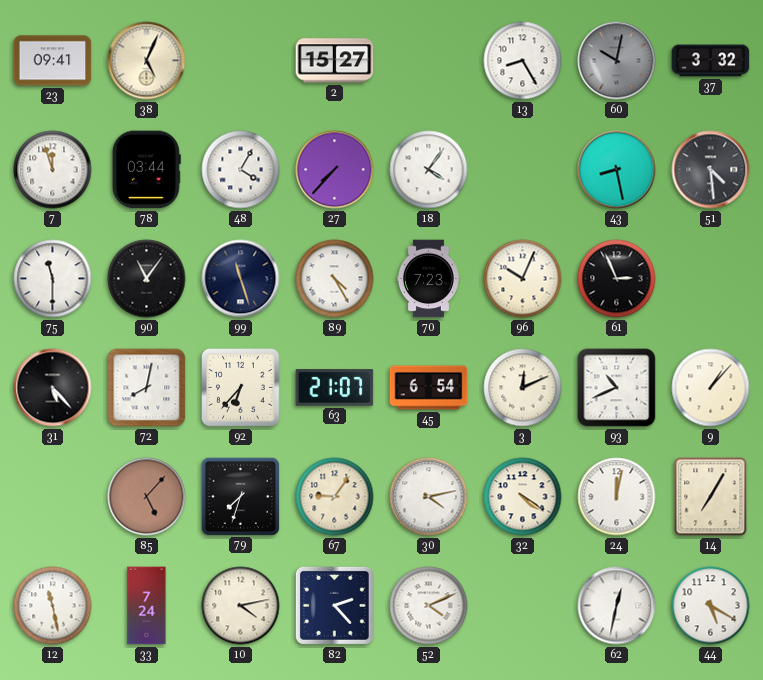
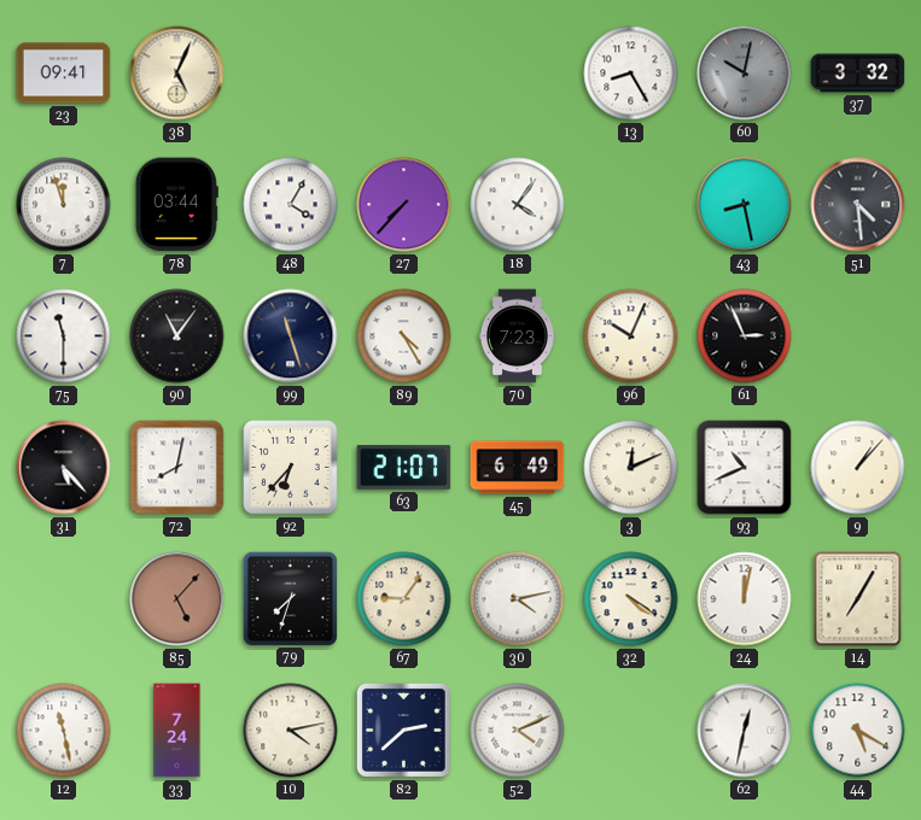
2: 15:27 -> none (335, 61)
45: 6:54 -> 6:49 (518, 468)
82: 2:23 -> 2:38 (403, 730)
